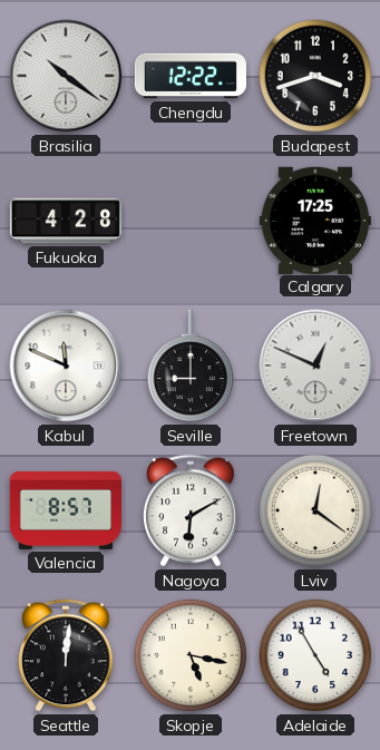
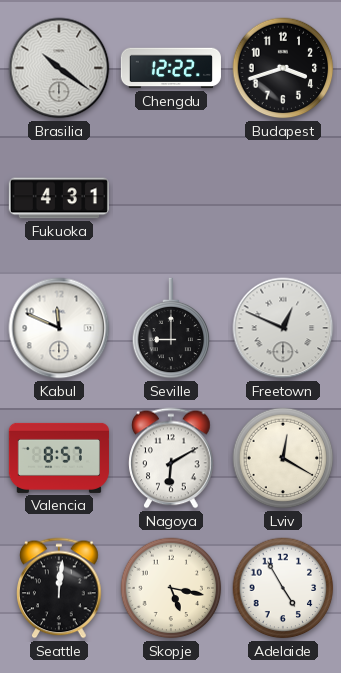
Fukuoka: 4:28 -> 4:31 (59, 198)
Calgary: 17:25 -> none (315, 220)
Lviv: 12:21 -> 12:20 (283, 458)
